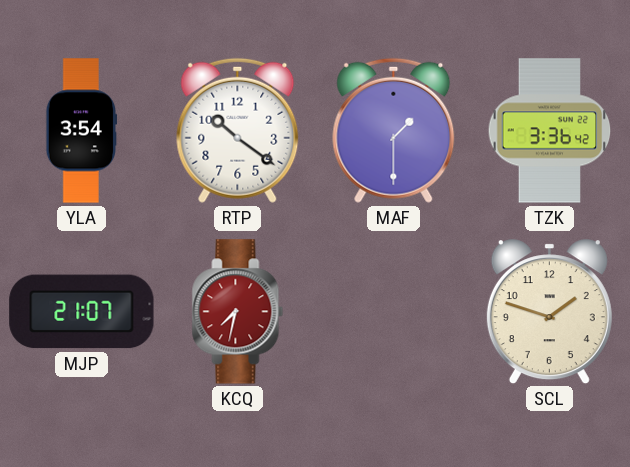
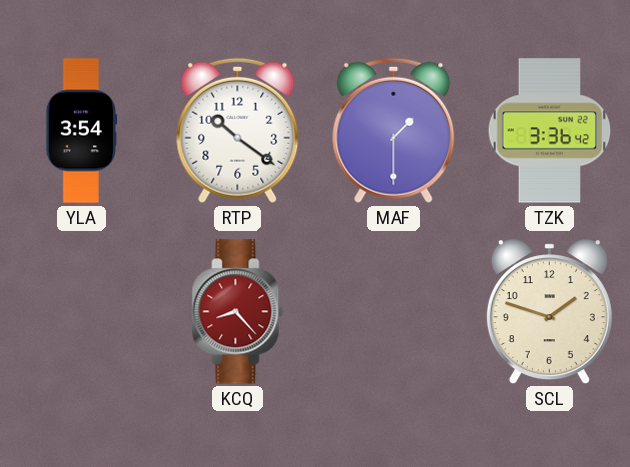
MJP: 21:07 -> none (82, 312)
KCQ: 7:32 -> 8:23 (238, 312)
